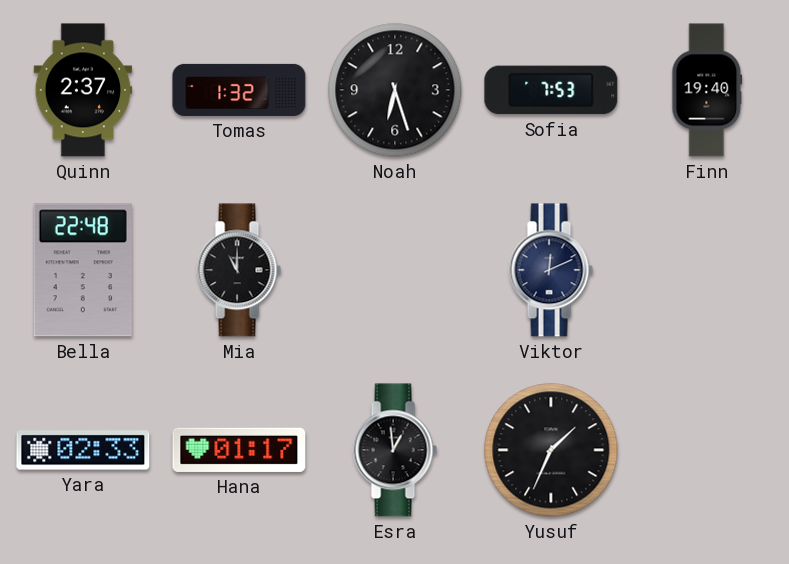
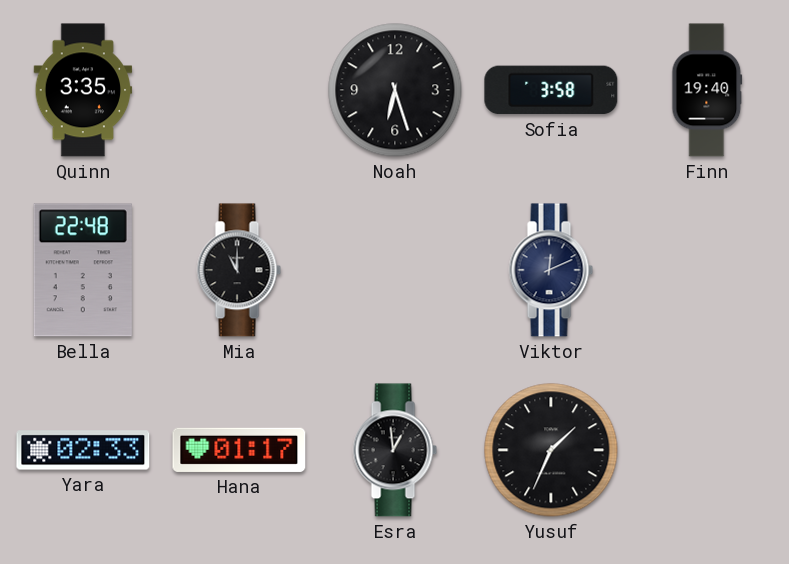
Quinn: 2:37 -> 3:35 (83, 90)
Tomas: 1:32 -> none (239, 90)
Sofia: 7:53 -> 3:58 (551, 90)
